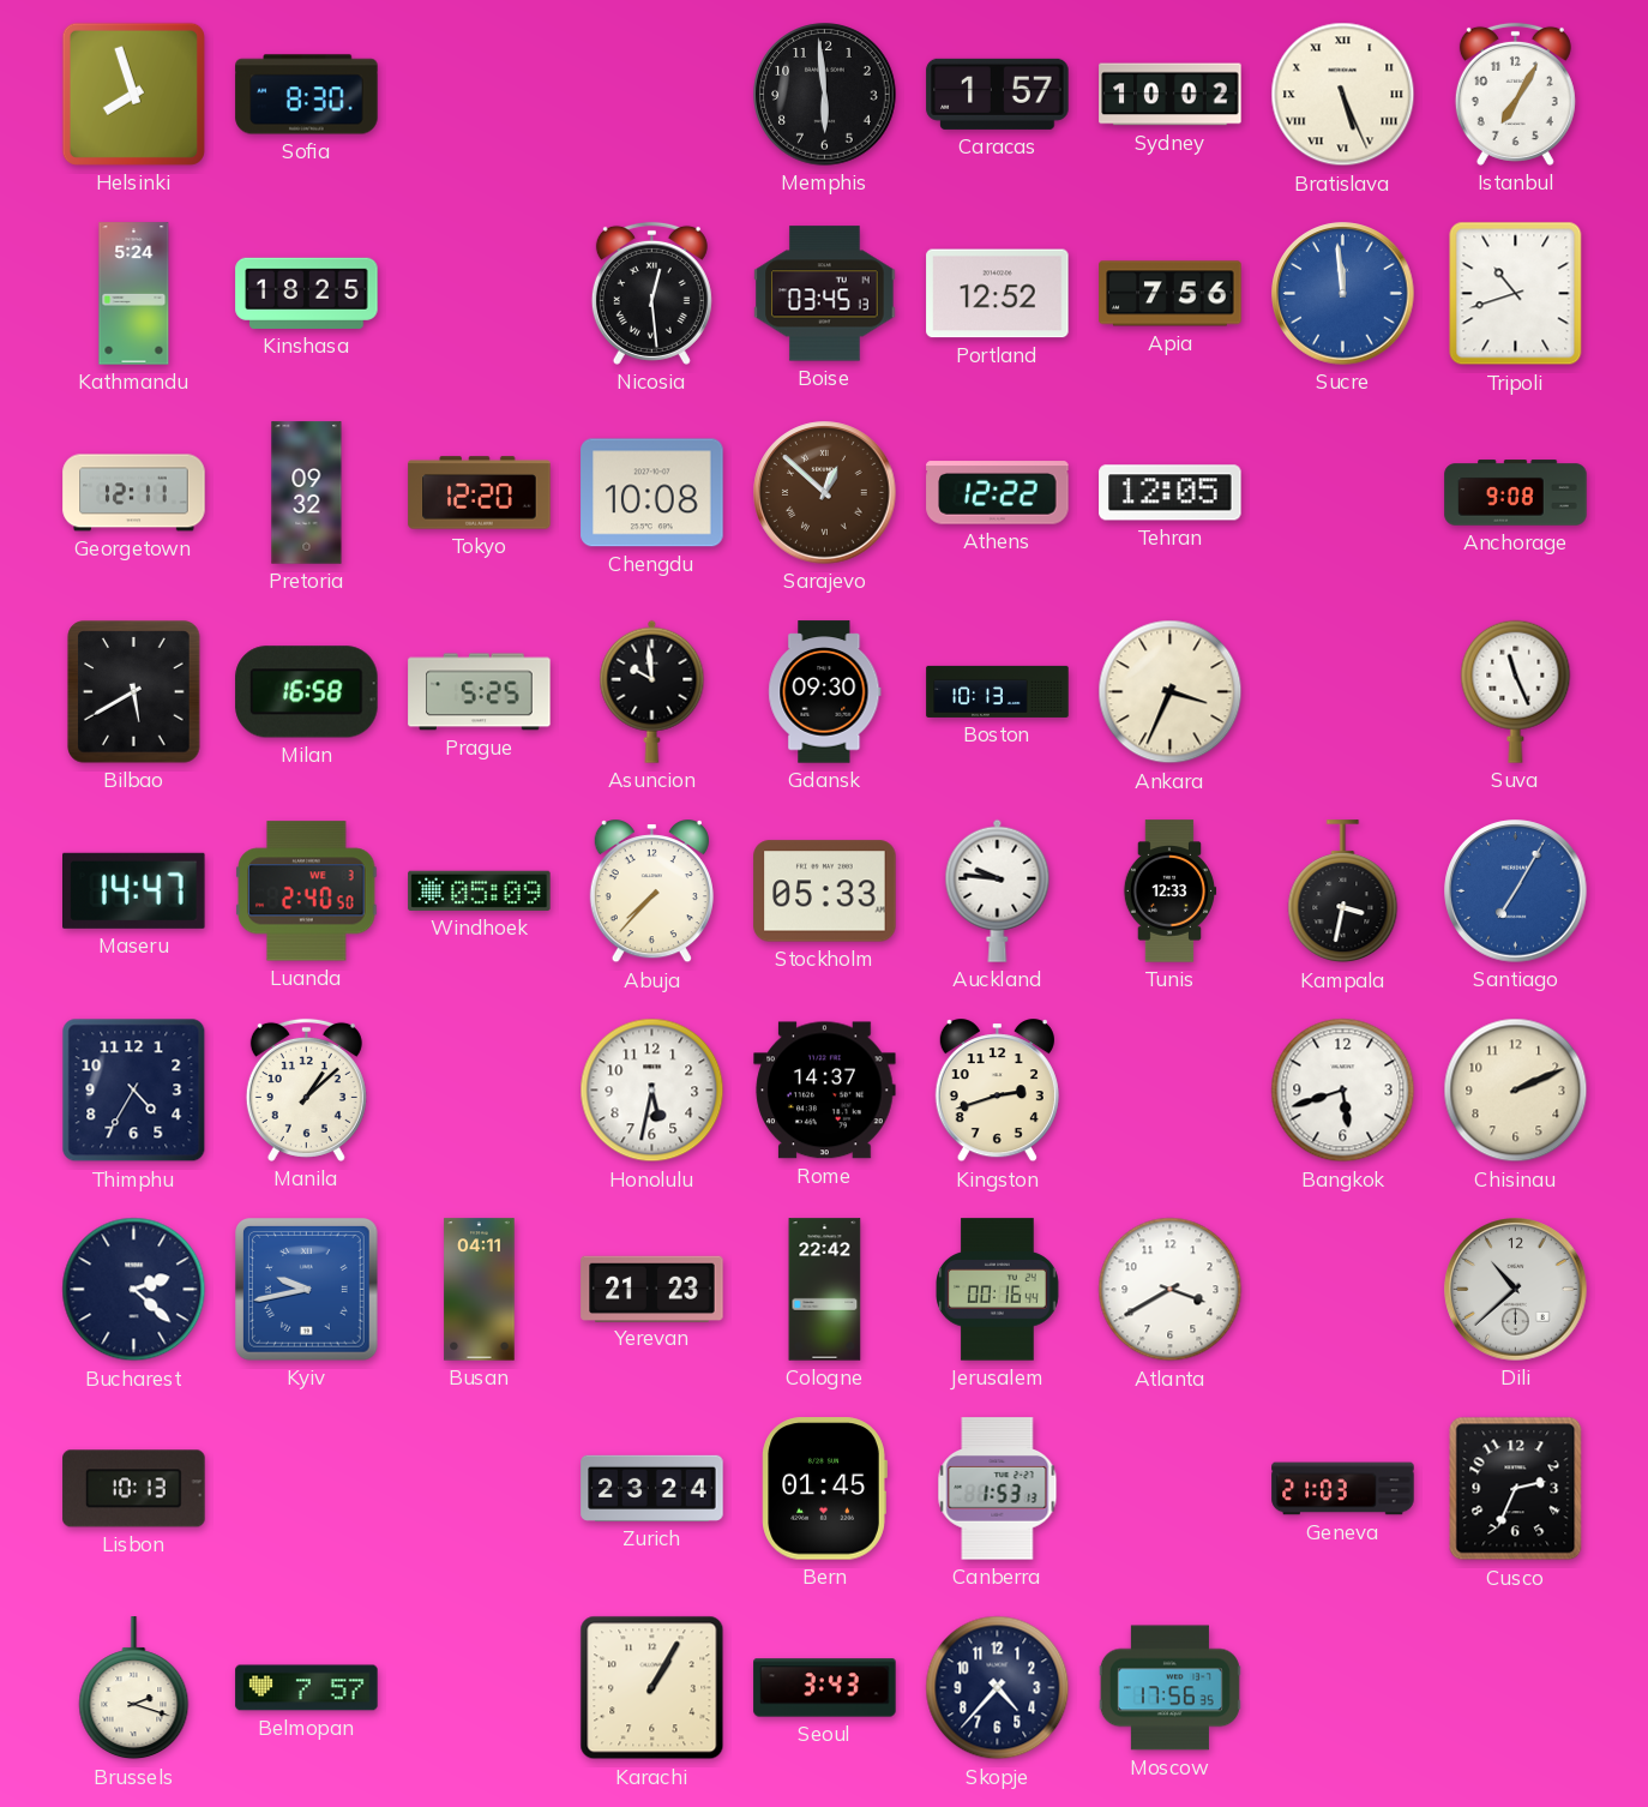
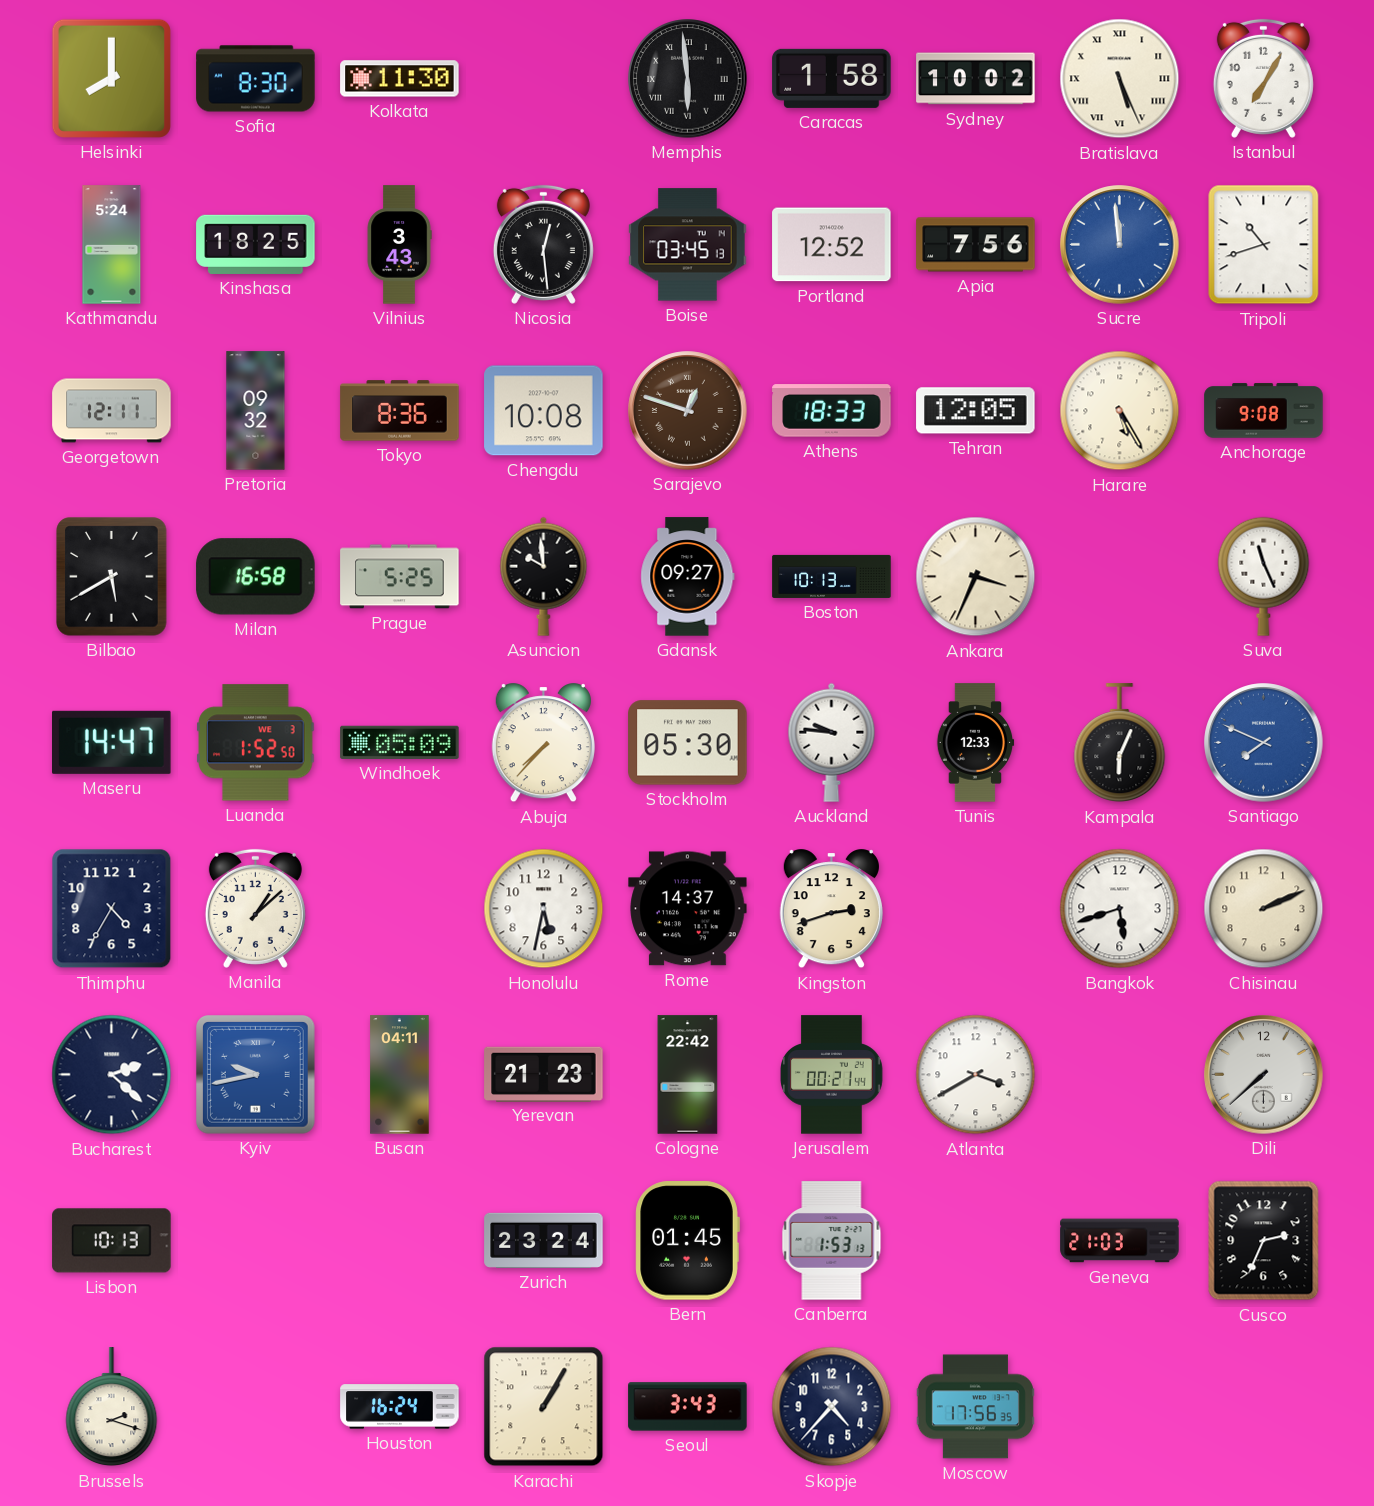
Helsinki: 7:57 -> 8:00 (111, 78)
Kolkata: none -> 11:30 (400, 79)
Memphis numerals: Arabic -> Roman (688, 79)
Caracas: 1:57 -> 1:58 (832, 78)
Vilnius: none -> 3:43 (399, 245)
Tokyo: 12:20 -> 8:36 (400, 411)
Sarajevo: 12:52 -> 12:48 (688, 411)
Athens: 12:22 -> 18:33 (832, 411)
Harare: none -> 5:25 (1120, 411)
Gdansk: 09:30 -> 09:27 (688, 577)
Luanda: 2:40 -> 1:52 (256, 743)
Stockholm: 05:33 -> 05:30 (688, 743)
Kampala: 3:32 -> 6:04 (1120, 743)
Santiago: 7:05 -> 7:49 (1264, 743)
Jerusalem: 00:16 -> 00:21 (832, 1075)
Dili: 10:38 -> 7:38 (1264, 1075)
Belmopan: 7:57 -> none (307, 1688)
Houston: none -> 16:24 (400, 1407)
